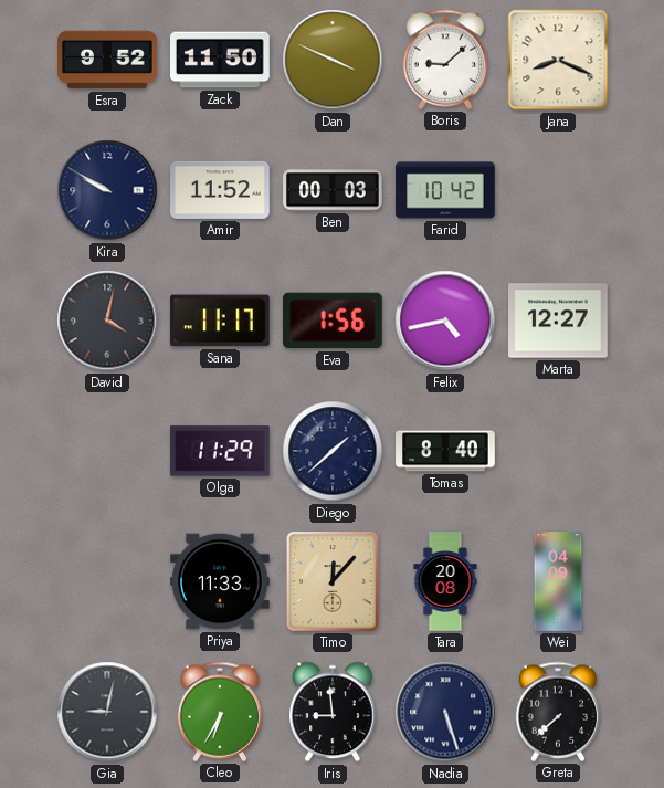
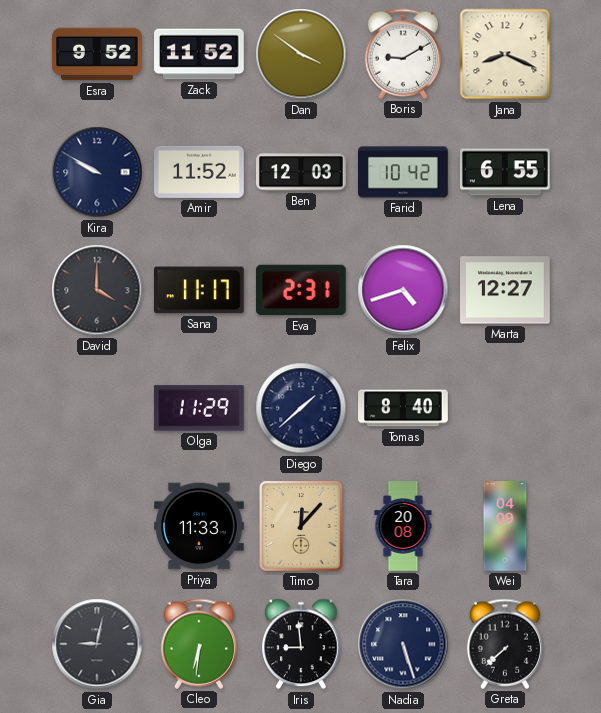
Zack: 11:50 -> 11:52 (200, 54)
Dan: 3:49 -> 3:51 (301, 54)
Boris: 9:08 -> 9:10 (402, 54)
Ben: 00:03 -> 12:03 (302, 172)
Lena: none -> 6:55 (505, 172)
David: 4:02 -> 4:00 (97, 290)
Eva: 1:56 -> 2:31 (301, 290)
Felix: 4:43 -> 4:42 (403, 290)
Cleo: 6:35 -> 6:31 (198, 644)
